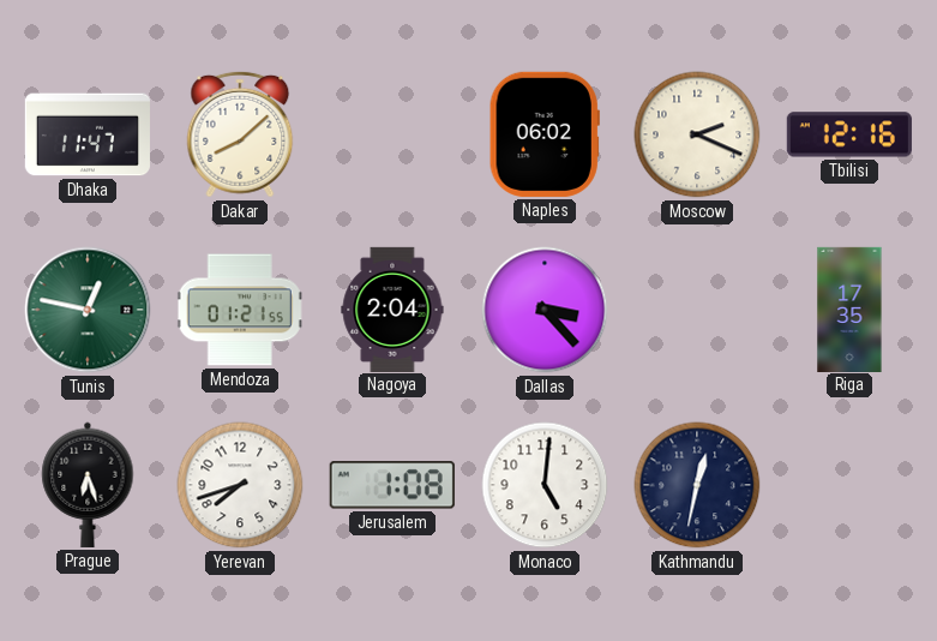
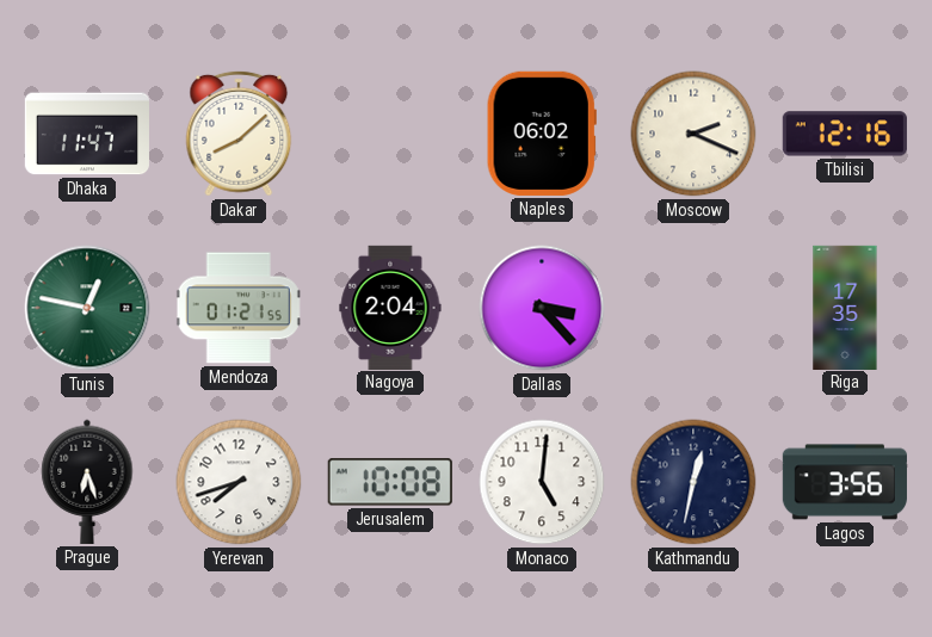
Jerusalem: 1:08 -> 10:08 (390, 482)
Lagos: none -> 3:56 (845, 482)
